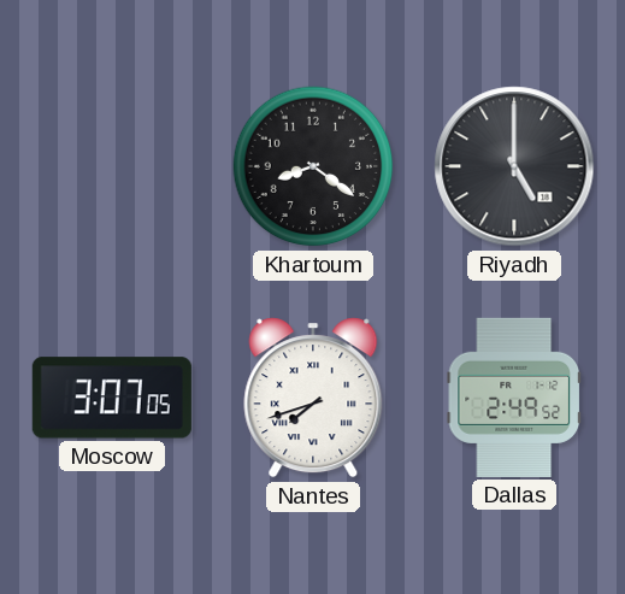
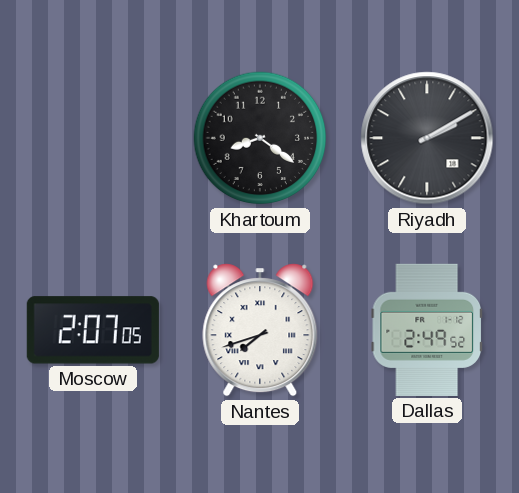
Riyadh: 5:00 -> 2:10 (427, 138)
Moscow: 3:07 -> 2:07 (93, 330)
